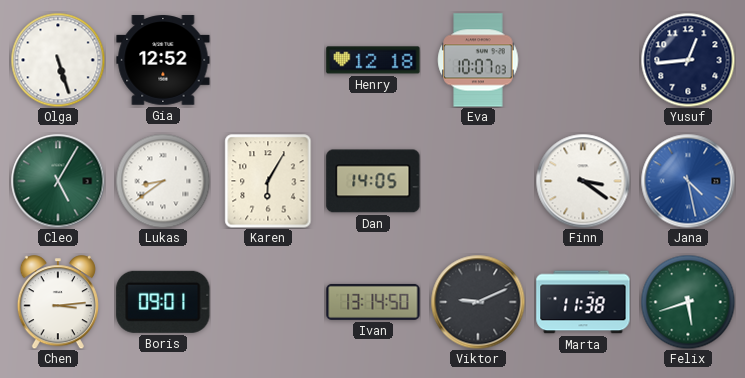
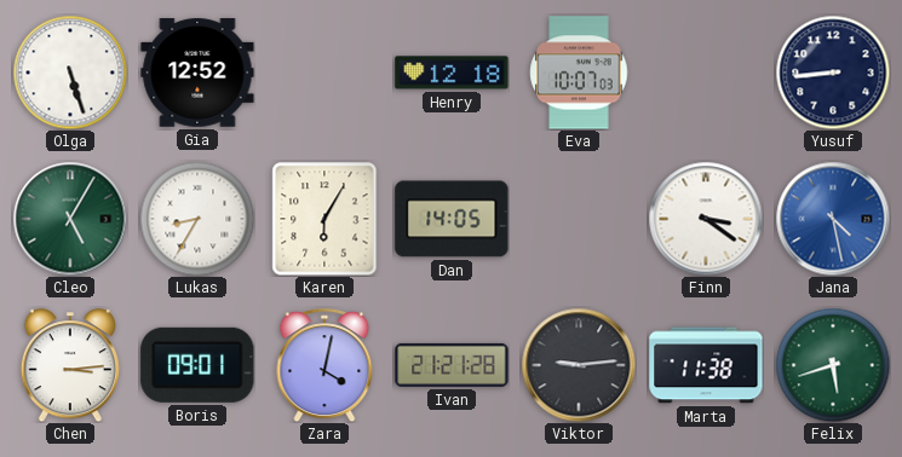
Yusuf: 12:44 -> 8:44 (833, 73)
Lukas: 8:39 -> 8:35 (197, 219)
Zara: none -> 4:02 (324, 365)
Ivan: 13:14 -> 21:21 (452, 365)
Viktor: 9:11 -> 9:14 (579, 365)
